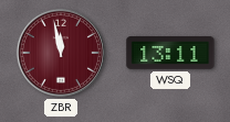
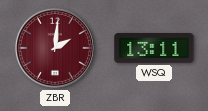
ZBR: 11:58 -> 2:01 (55, 48)
